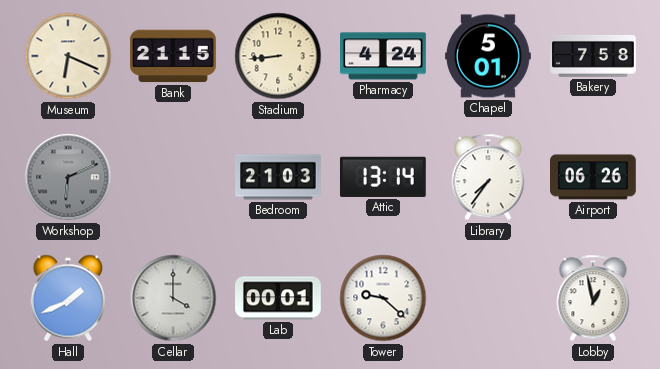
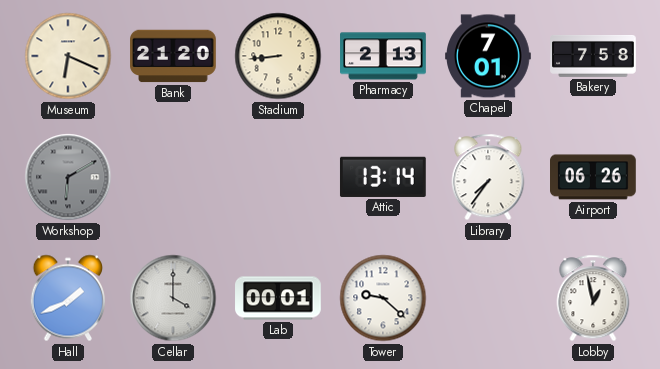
Bank: 21:15 -> 21:20 (173, 56)
Pharmacy: 4:24 -> 2:13 (383, 56)
Chapel: 5:01 -> 7:01 (488, 56)
Workshop: 6:11 -> 6:10 (68, 177)
Bedroom: 21:03 -> none (278, 177)
